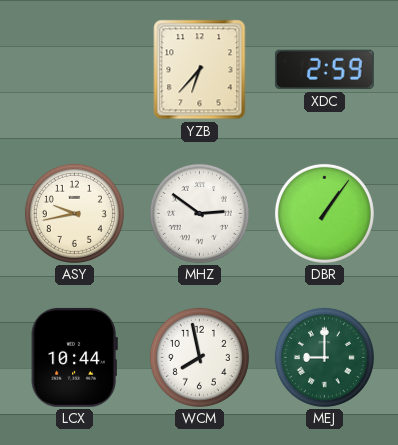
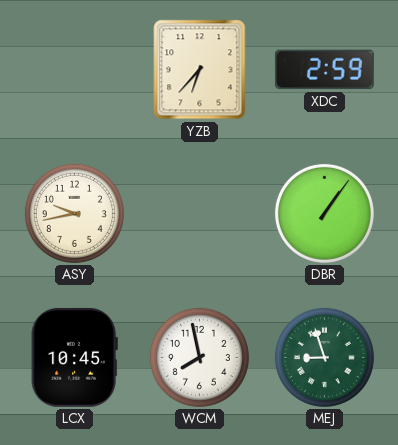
MHZ: 2:51 -> none (199, 213)
LCX: 10:44 -> 10:45 (74, 357)
MEJ: 9:00 -> 8:57 (324, 357)
